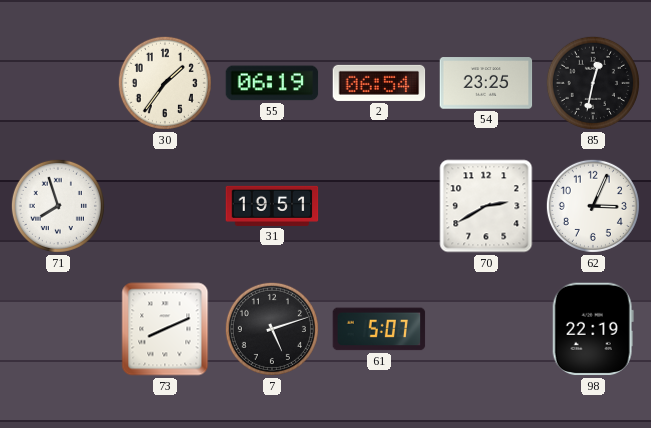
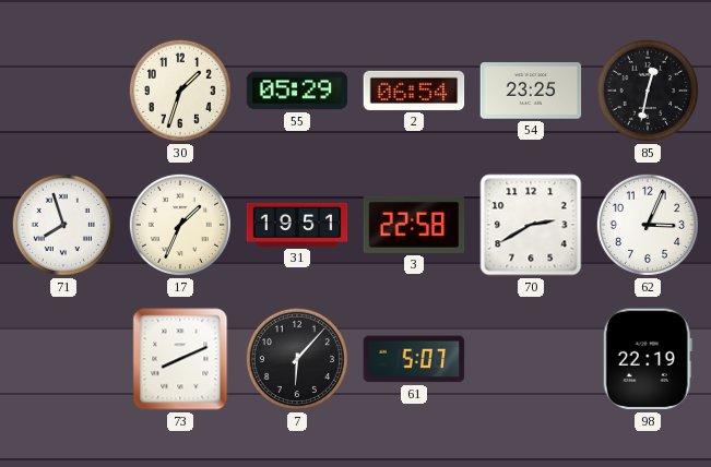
30: 1:36 -> 1:33 (180, 91)
55: 06:19 -> 05:29 (297, 91)
17: none -> 1:34 (180, 225)
3: none -> 22:58 (414, 225)
7: 5:12 -> 6:07 (297, 359)
